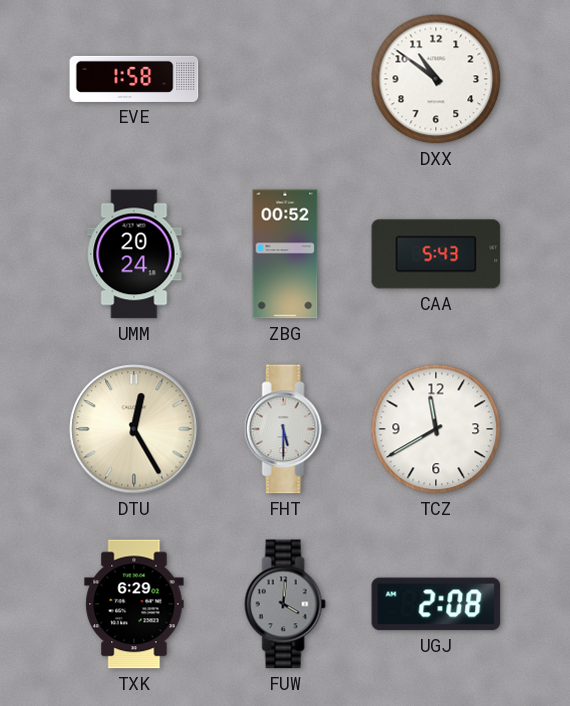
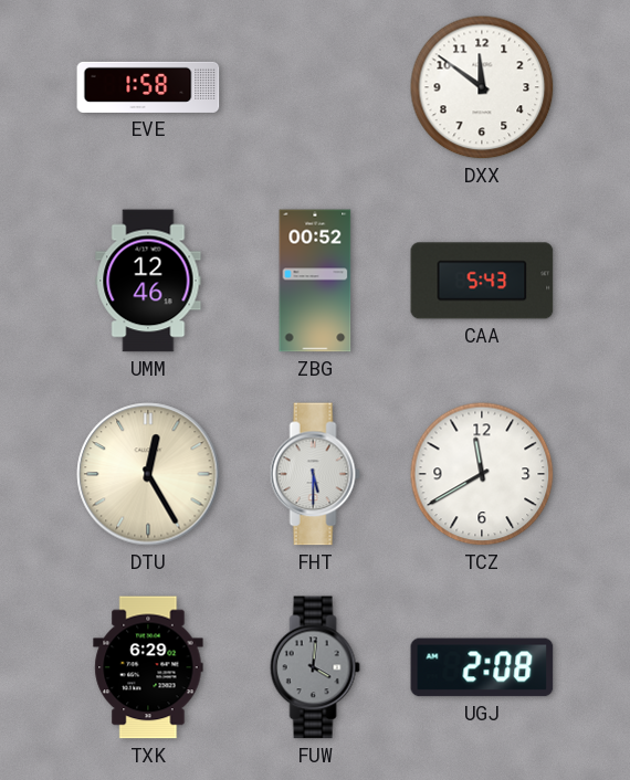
DXX: 10:51 -> 11:51 (482, 87)
UMM: 20:24 -> 12:46 (148, 281)
